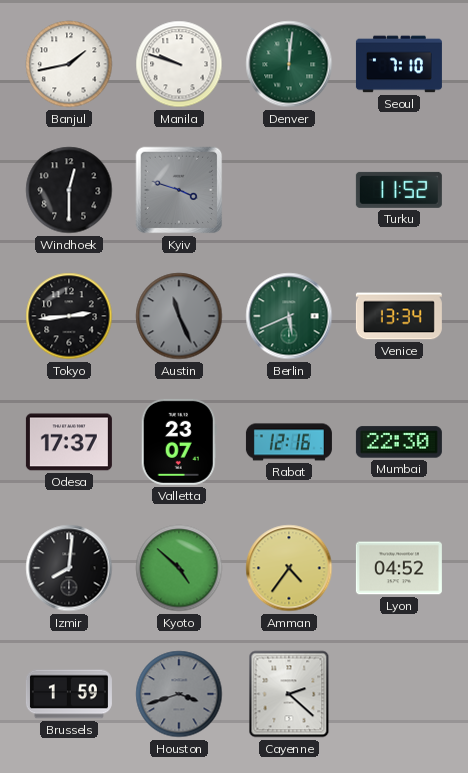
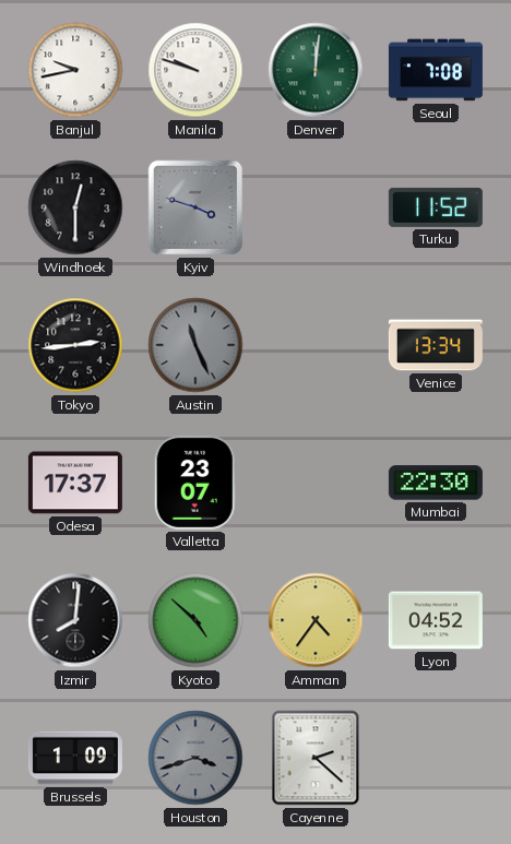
Banjul: 1:43 -> 9:43 (75, 70)
Seoul: 7:10 -> 7:08 (436, 70)
Berlin: 5:41 -> none (289, 316)
Rabat: 12:16 -> none (289, 442)
Brussels: 1:59 -> 1:09 (75, 758)
